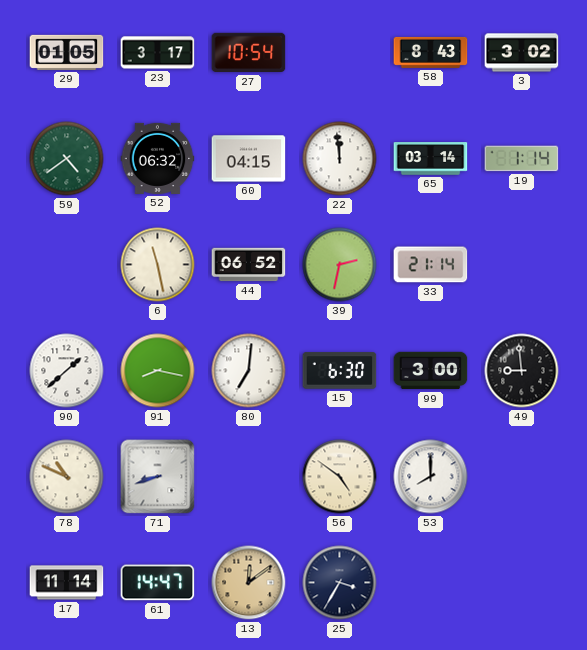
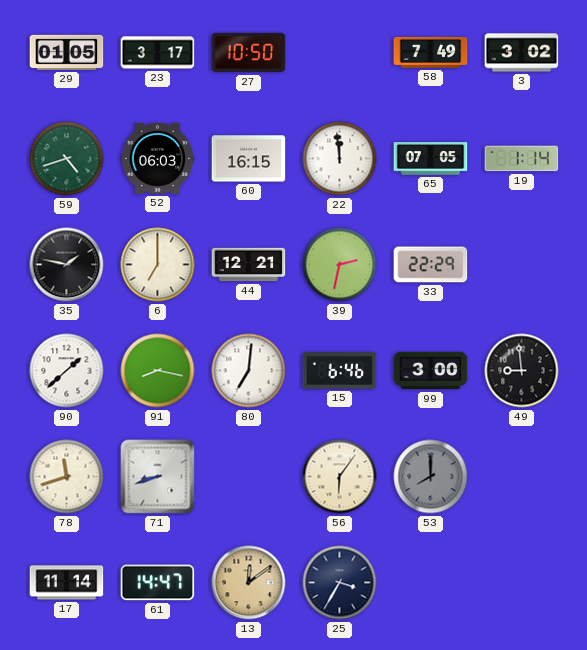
27: 10:54 -> 10:50 (249, 53)
58: 8:43 -> 7:49 (431, 52)
59: 4:39 -> 4:42 (67, 159)
52: 06:32 -> 06:03 (158, 158)
60: 04:15 -> 16:15 (249, 159)
65: 03:14 -> 07:05 (431, 159)
35: none -> 1:47 (67, 265)
6: 11:28 -> 7:00 (158, 265)
44: 06:52 -> 12:21 (249, 265)
33: 21:14 -> 22:29 (431, 265)
15: 6:30 -> 6:46 (340, 371)
78: 10:49 -> 11:42 (67, 477)
56: 4:51 -> 6:06 (340, 477)
53 dial: white -> grey (431, 477)
